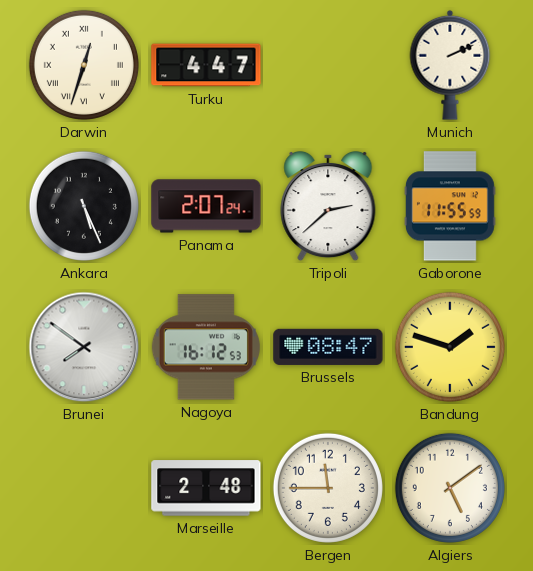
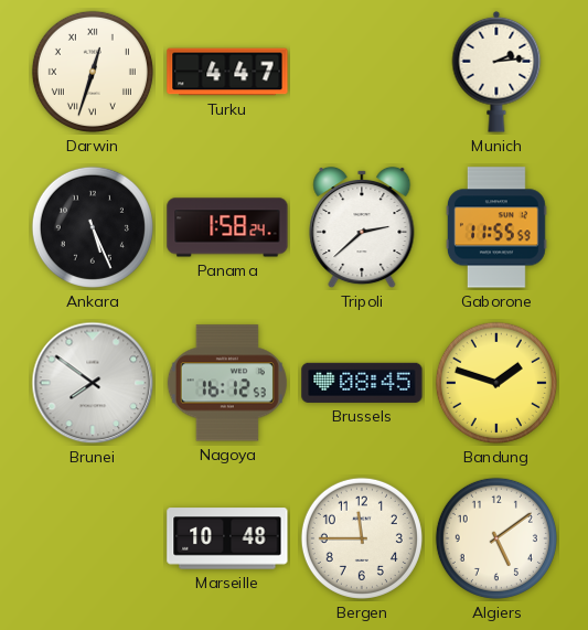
Munich: 2:11 -> 2:14 (496, 72)
Panama: 2:07 -> 1:58 (227, 227)
Brussels: 08:47 -> 08:45 (362, 383)
Marseille: 2:48 -> 10:48 (227, 538)
